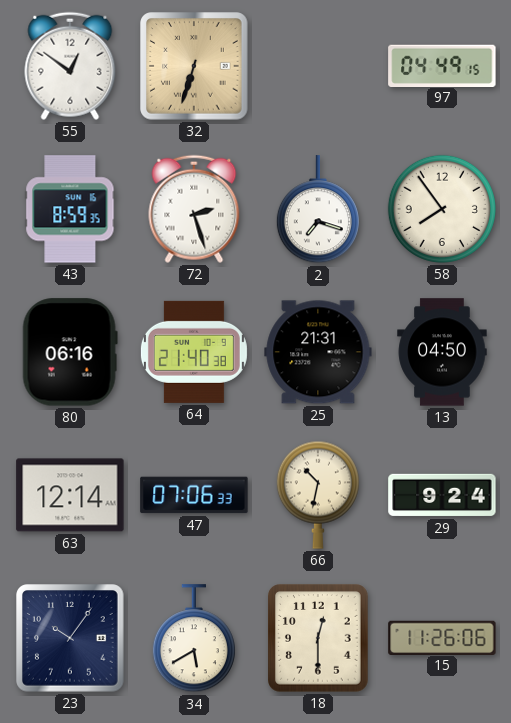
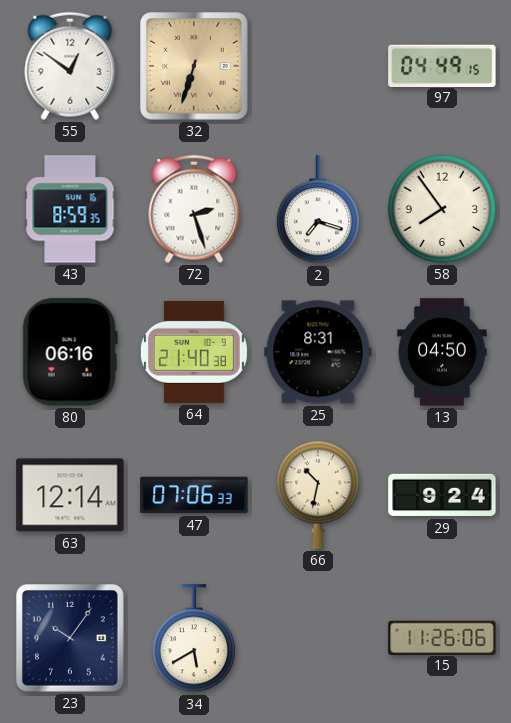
25: 21:31 -> 8:31 (318, 352)
18: 12:30 -> none (318, 638)
